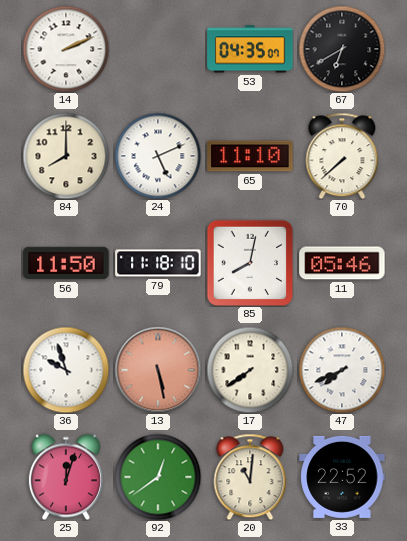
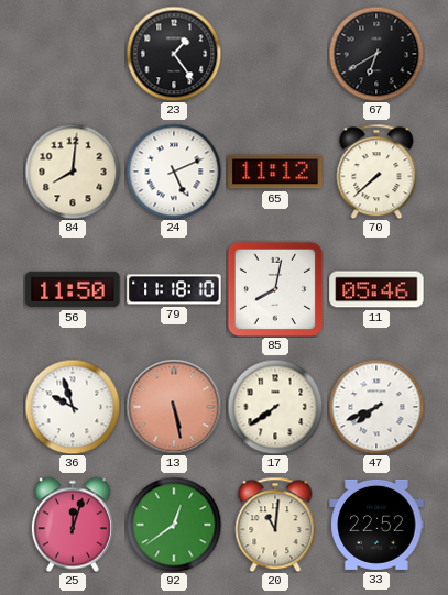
14: 2:11 -> none (66, 49)
23: none -> 1:24 (174, 54)
53: 04:35 -> none (250, 49)
84: 8:00 -> 8:01 (73, 172)
65: 11:10 -> 11:12 (275, 172)
